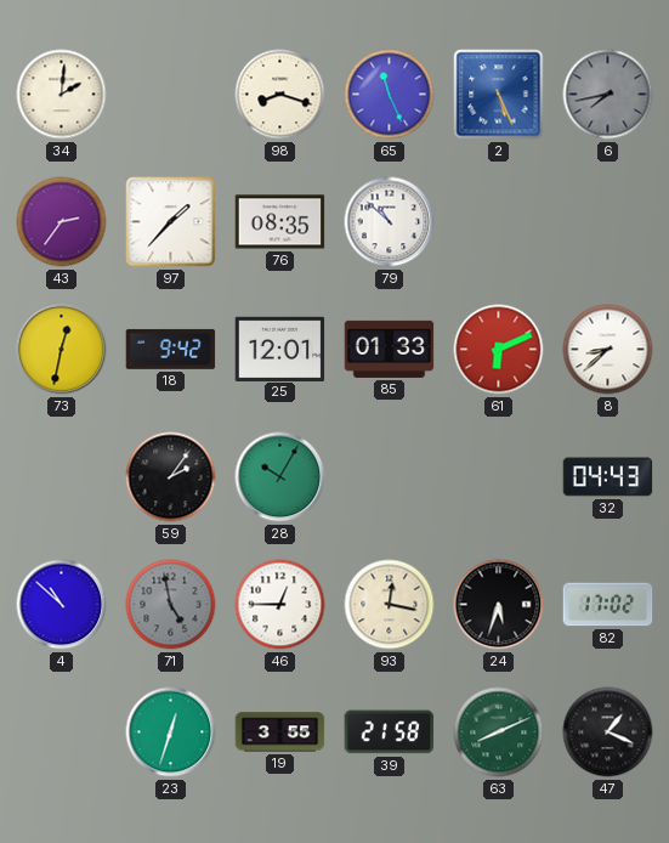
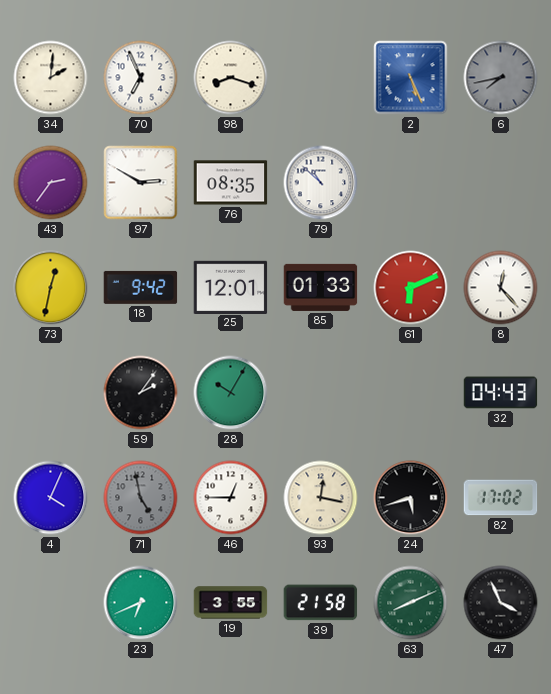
70: none -> 6:56 (141, 78)
65: 11:26 -> none (390, 95)
97: 1:37 -> 2:50 (141, 183)
8: 8:38 -> 12:23 (501, 288)
4: 10:52 -> 4:04 (51, 498)
24: 5:33 -> 5:42 (411, 498)
23: 12:33 -> 6:41 (141, 603)
47: 1:19 -> 3:56 (501, 603)
